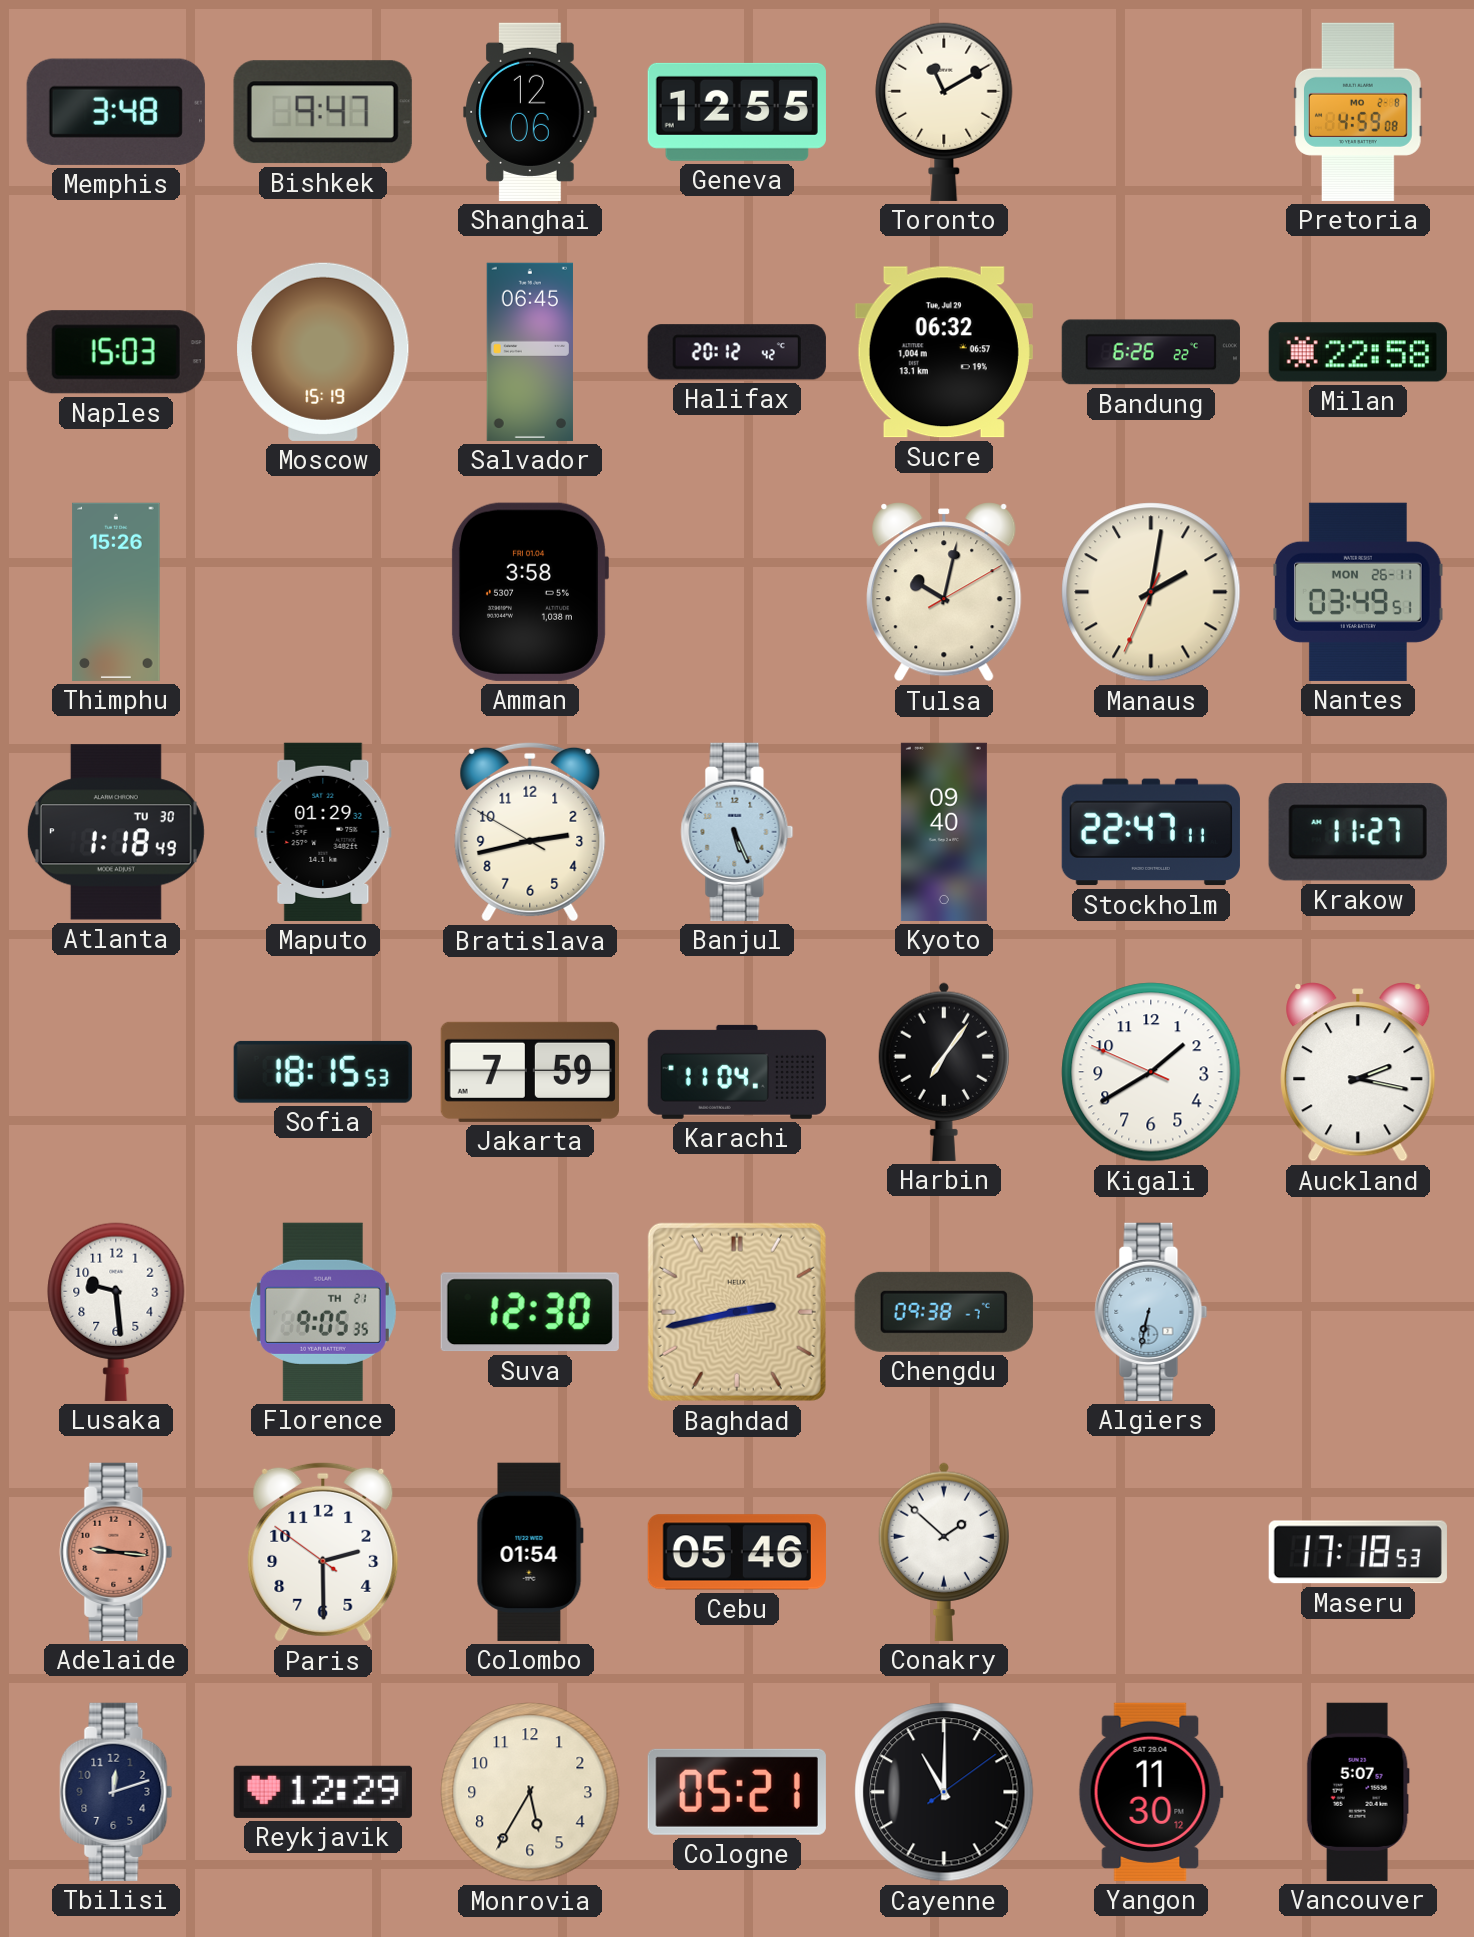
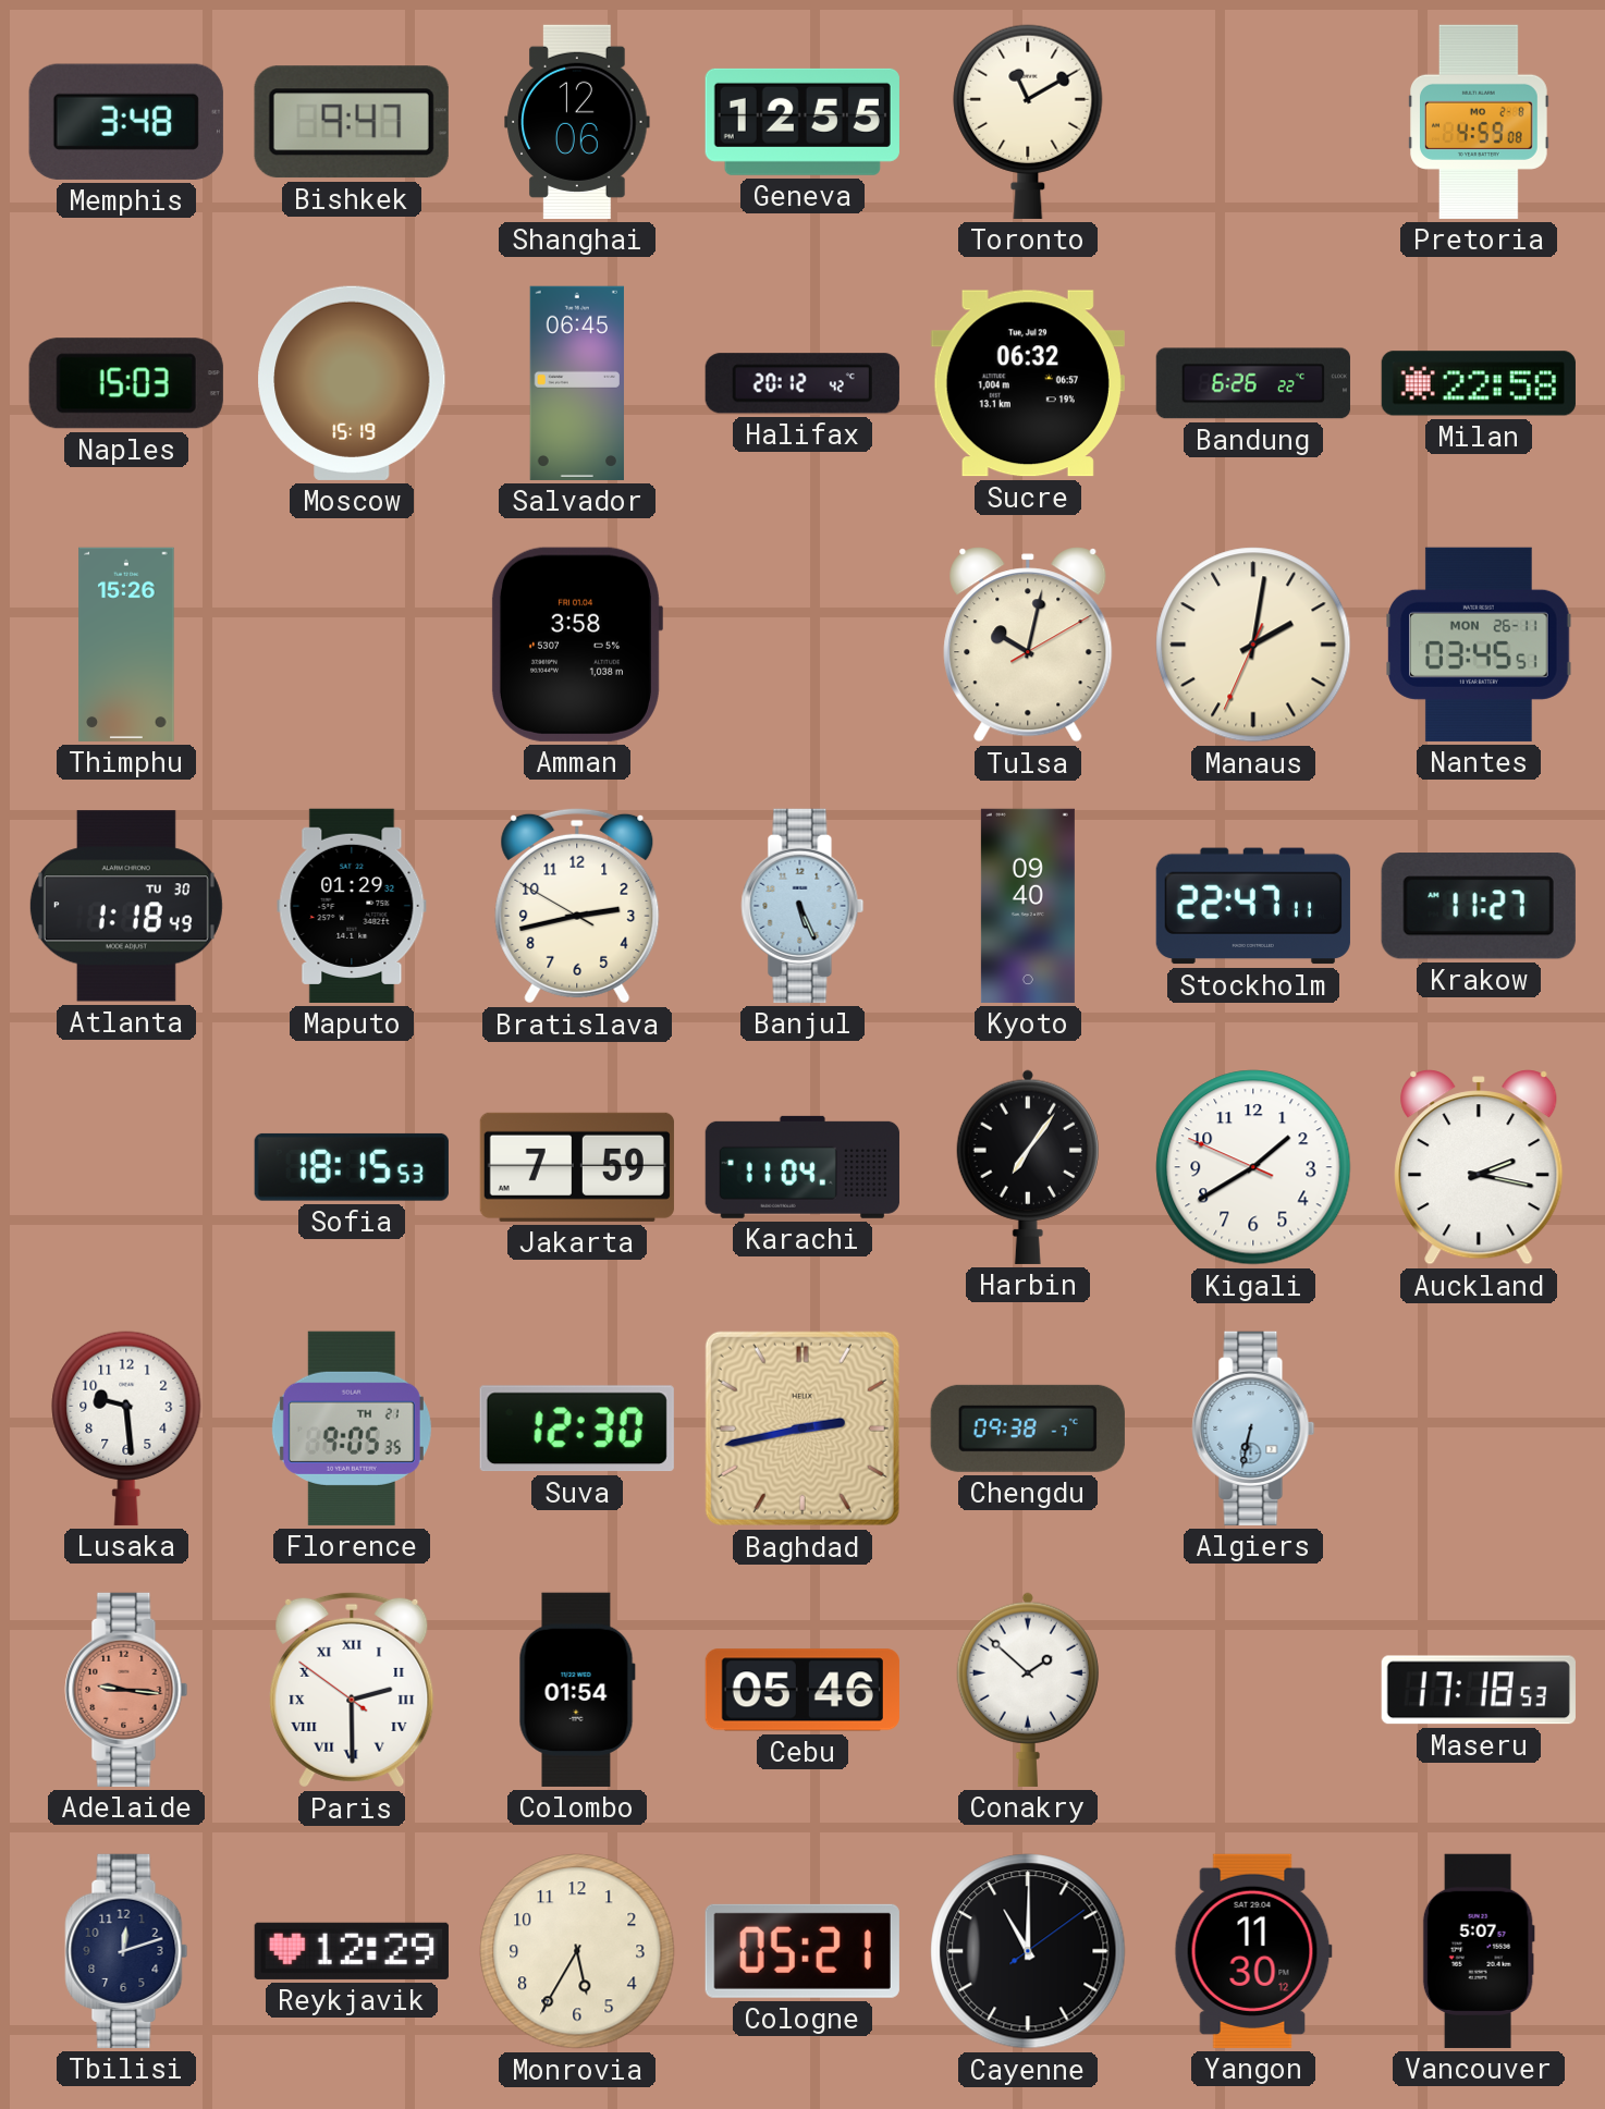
Nantes: 03:49 -> 03:45 (1479, 645)
Paris numerals: Arabic -> Roman (352, 1690)
